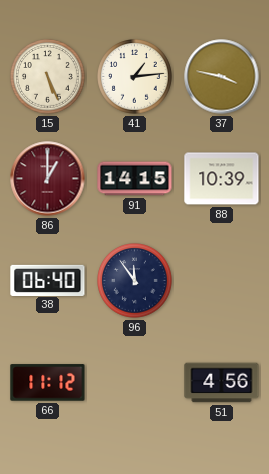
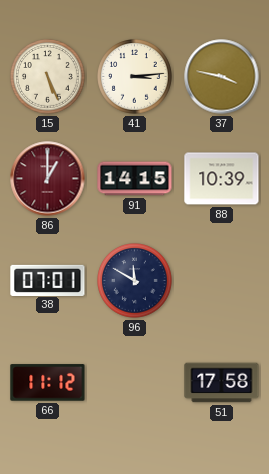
41: 1:14 -> 3:14 (135, 77)
38: 06:40 -> 07:01 (48, 280)
96: 11:54 -> 11:50 (135, 281)
51: 4:56 -> 17:58 (222, 383)
